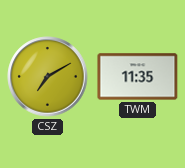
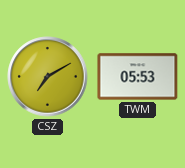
TWM: 11:35 -> 05:53 (138, 77)
